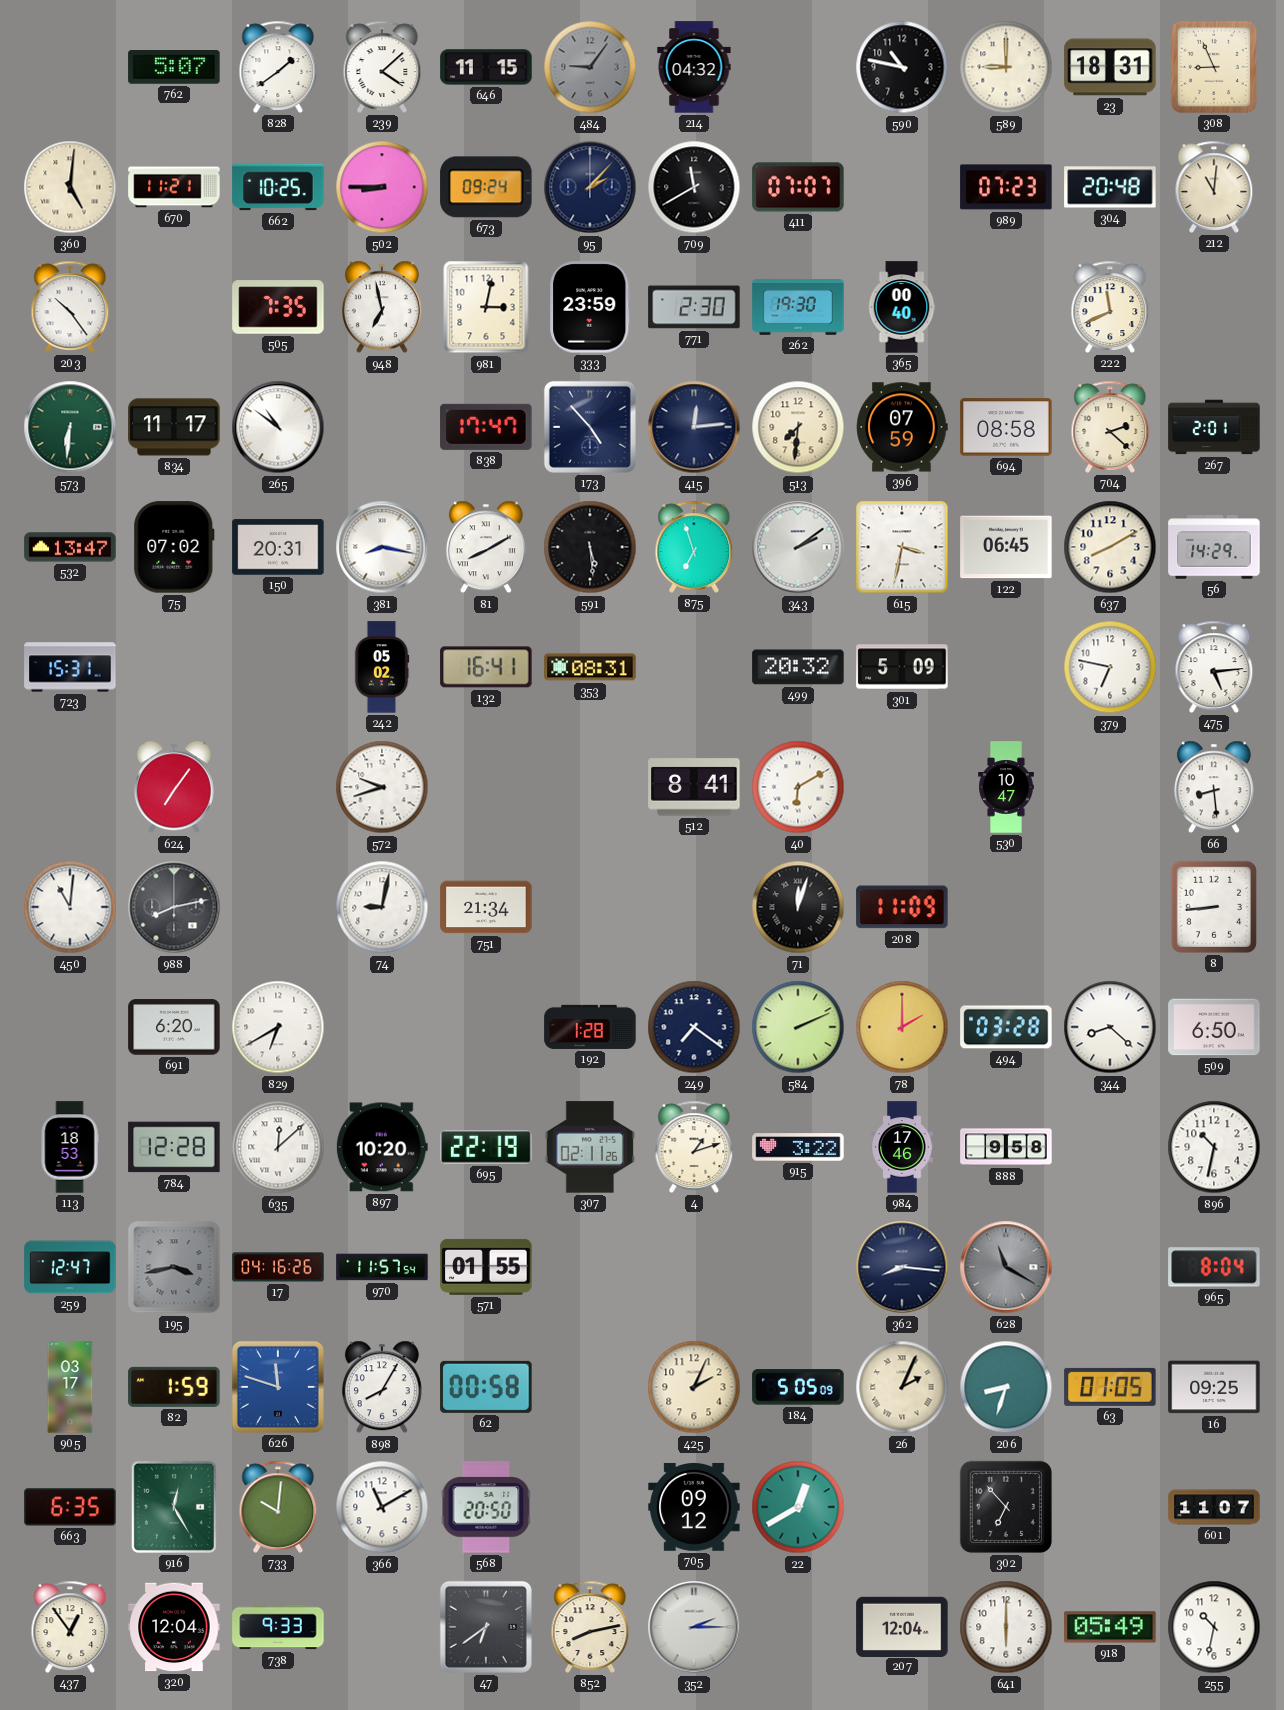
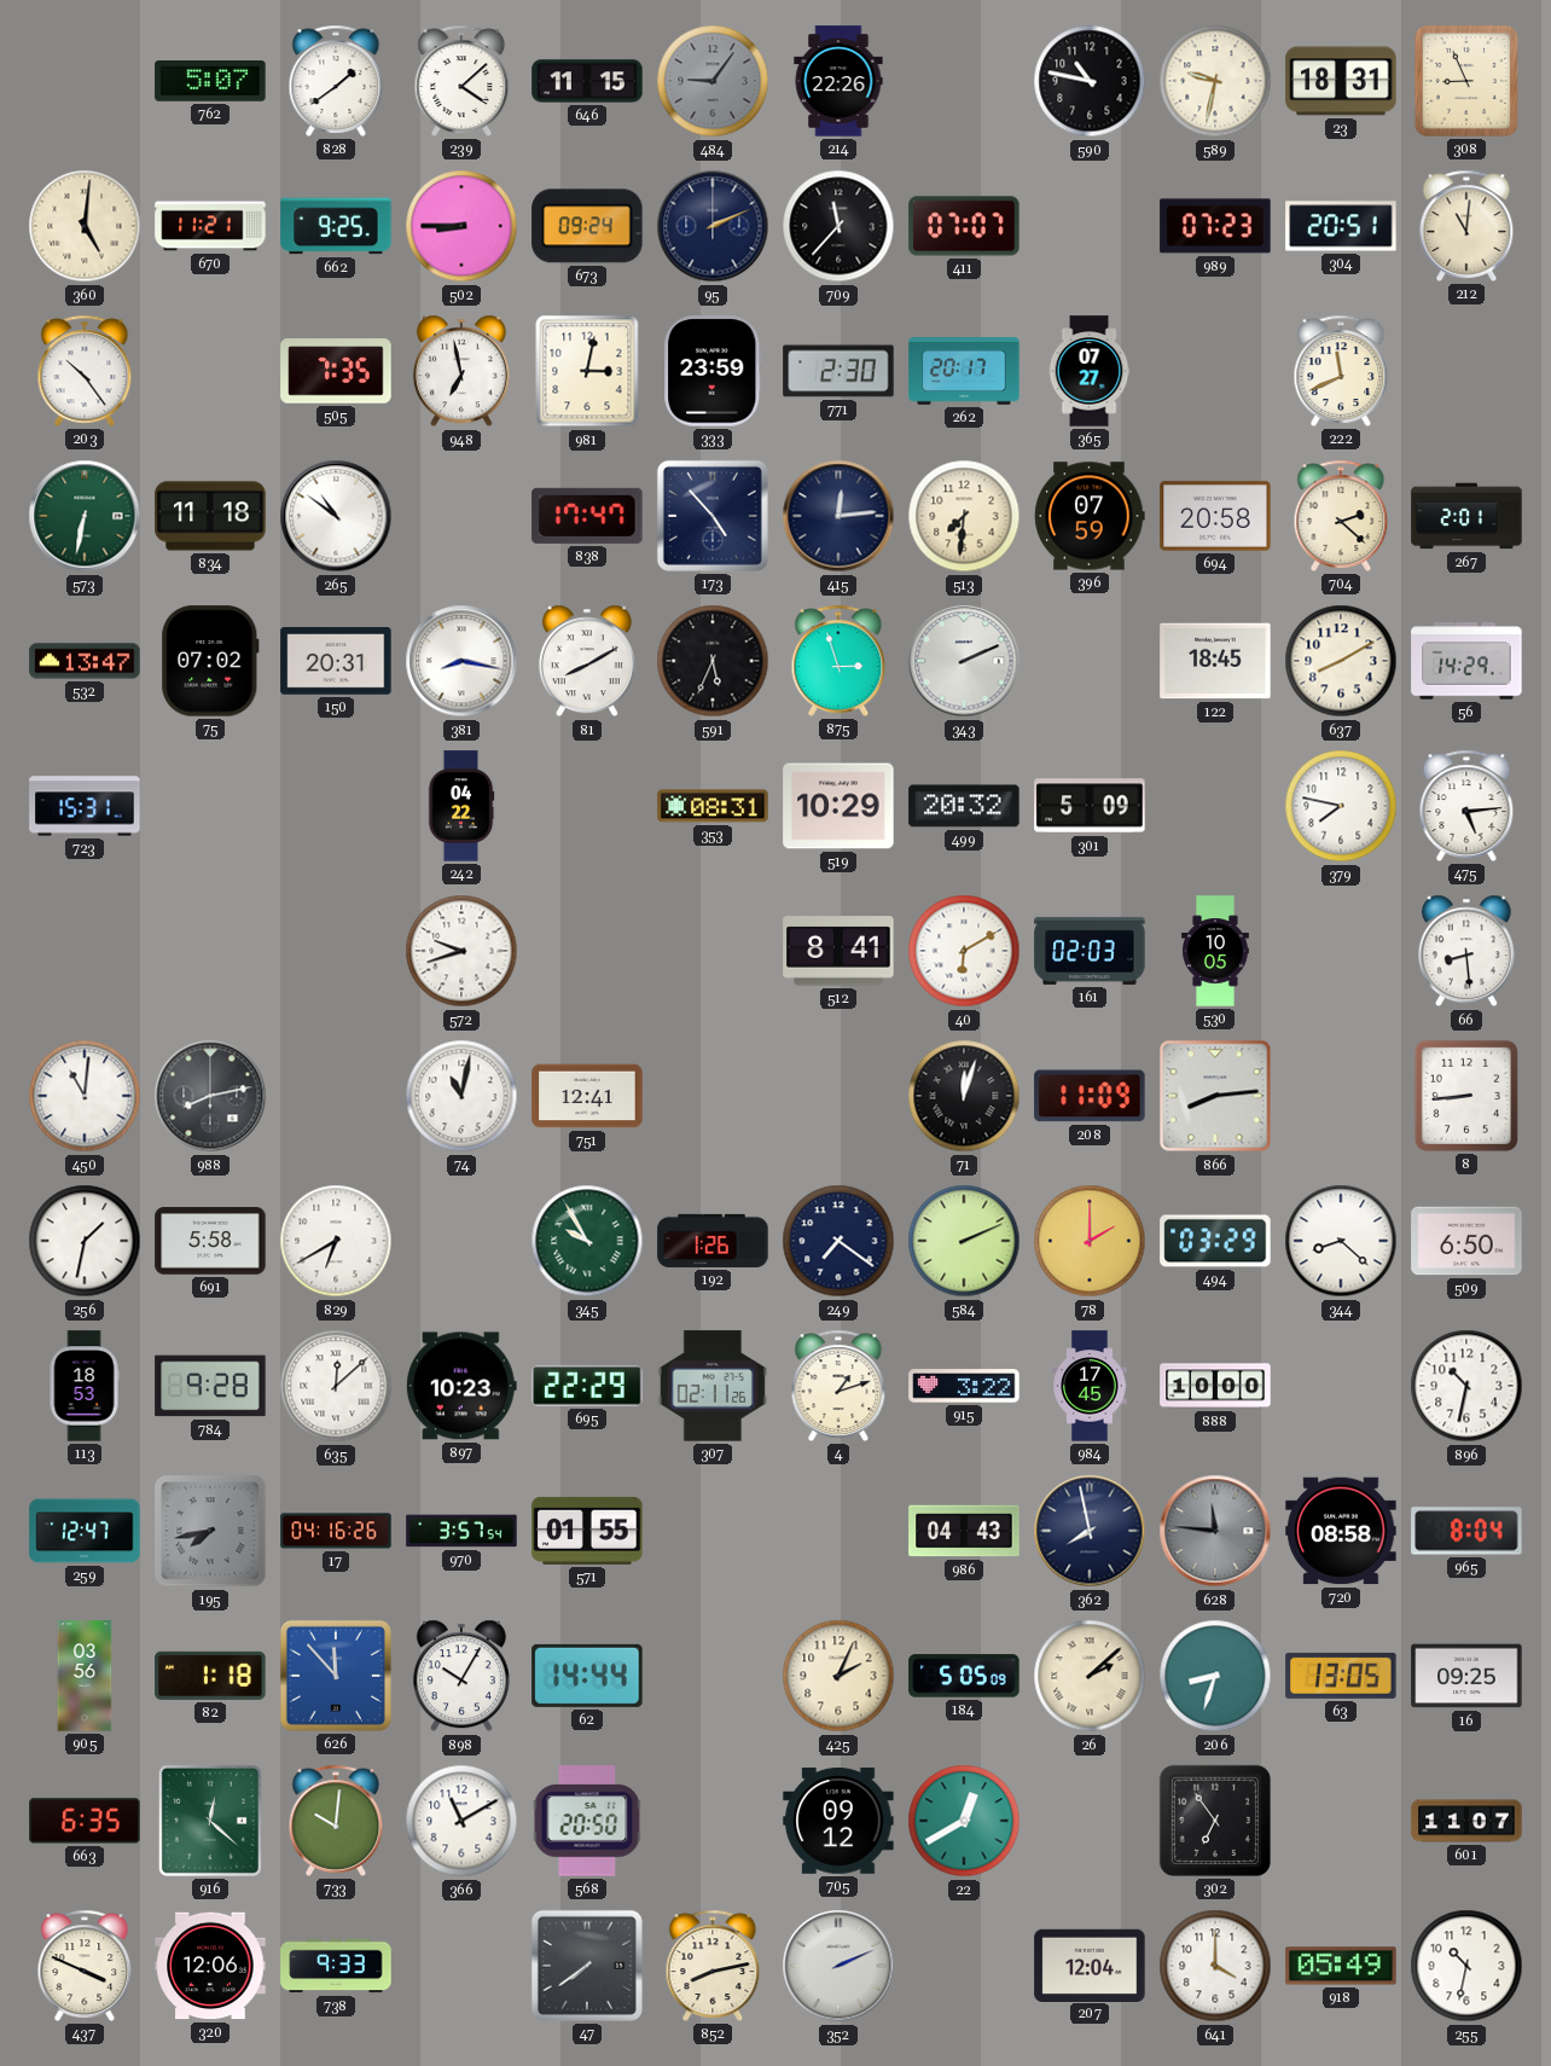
214: 04:32 -> 22:26 (838, 81)
589: 9:00 -> 9:32 (1215, 81)
662: 10:25 -> 9:25 (336, 226)
95: 2:07 -> 2:11 (713, 226)
709: 11:40 -> 11:37 (838, 226)
304: 20:48 -> 20:51 (1341, 226)
262: 19:30 -> 20:17 (964, 372)
365: 00:40 -> 07:27 (1090, 371)
573: 6:31 -> 6:32 (85, 516)
834: 11:17 -> 11:18 (210, 516)
694: 08:58 -> 20:58 (1215, 516)
591: 5:29 -> 5:34 (713, 661)
875: 6:57 -> 2:57 (838, 661)
343: 2:09 -> 2:11 (964, 661)
615: 3:32 -> none (902, 547)
122: 06:45 -> 18:45 (1215, 661)
242: 05:02 -> 04:22 (461, 806)
132: 16:41 -> none (486, 667)
519: none -> 10:29 (838, 806)
379: 6:47 -> 7:47 (1341, 806)
624: 7:06 -> none (174, 787)
161: none -> 02:03 (1090, 951)
530: 10:47 -> 10:05 (1215, 951)
74: 9:02 -> 11:02 (461, 1096)
751: 21:34 -> 12:41 (587, 1096)
866: none -> 8:14 (1215, 1096)
256: none -> 1:32 (85, 1241)
691: 6:20 -> 5:58 (210, 1241)
345: none -> 9:55 (587, 1241)
192: 1:28 -> 1:26 (713, 1241)
494: 03:28 -> 03:29 (1215, 1241)
784: 12:28 -> 9:28 (210, 1386)
897: 10:20 -> 10:23 (461, 1386)
695: 22:19 -> 22:29 (587, 1387)
984: 17:46 -> 17:45 (1090, 1386)
888: 9:58 -> 10:00 (1215, 1386)
195: 3:43 -> 7:43 (210, 1531)
970: 11:57 -> 3:57 (461, 1531)
986: none -> 04:43 (964, 1531)
362: 8:16 -> 7:58 (1090, 1531)
628: 11:20 -> 11:46 (1215, 1531)
720: none -> 08:58 (1341, 1531)
905: 03:17 -> 03:56 (85, 1676)
82: 1:59 -> 1:18 (210, 1676)
626: 11:48 -> 11:53 (336, 1676)
898: 8:05 -> 10:05 (461, 1676)
62: 00:58 -> 14:44 (587, 1676)
26: 2:04 -> 2:08 (1090, 1676)
63: 01:05 -> 13:05 (1341, 1676)
916: 12:25 -> 12:22 (210, 1821)
302: 6:53 -> 6:54 (1215, 1821)
437: 12:54 -> 3:49 (85, 1966)
320: 12:04 -> 12:06 (210, 1966)
47: 6:39 -> 7:39 (587, 1966)
352: 2:15 -> 2:11 (838, 1966)
641: 6:00 -> 4:00 (1215, 1966)
